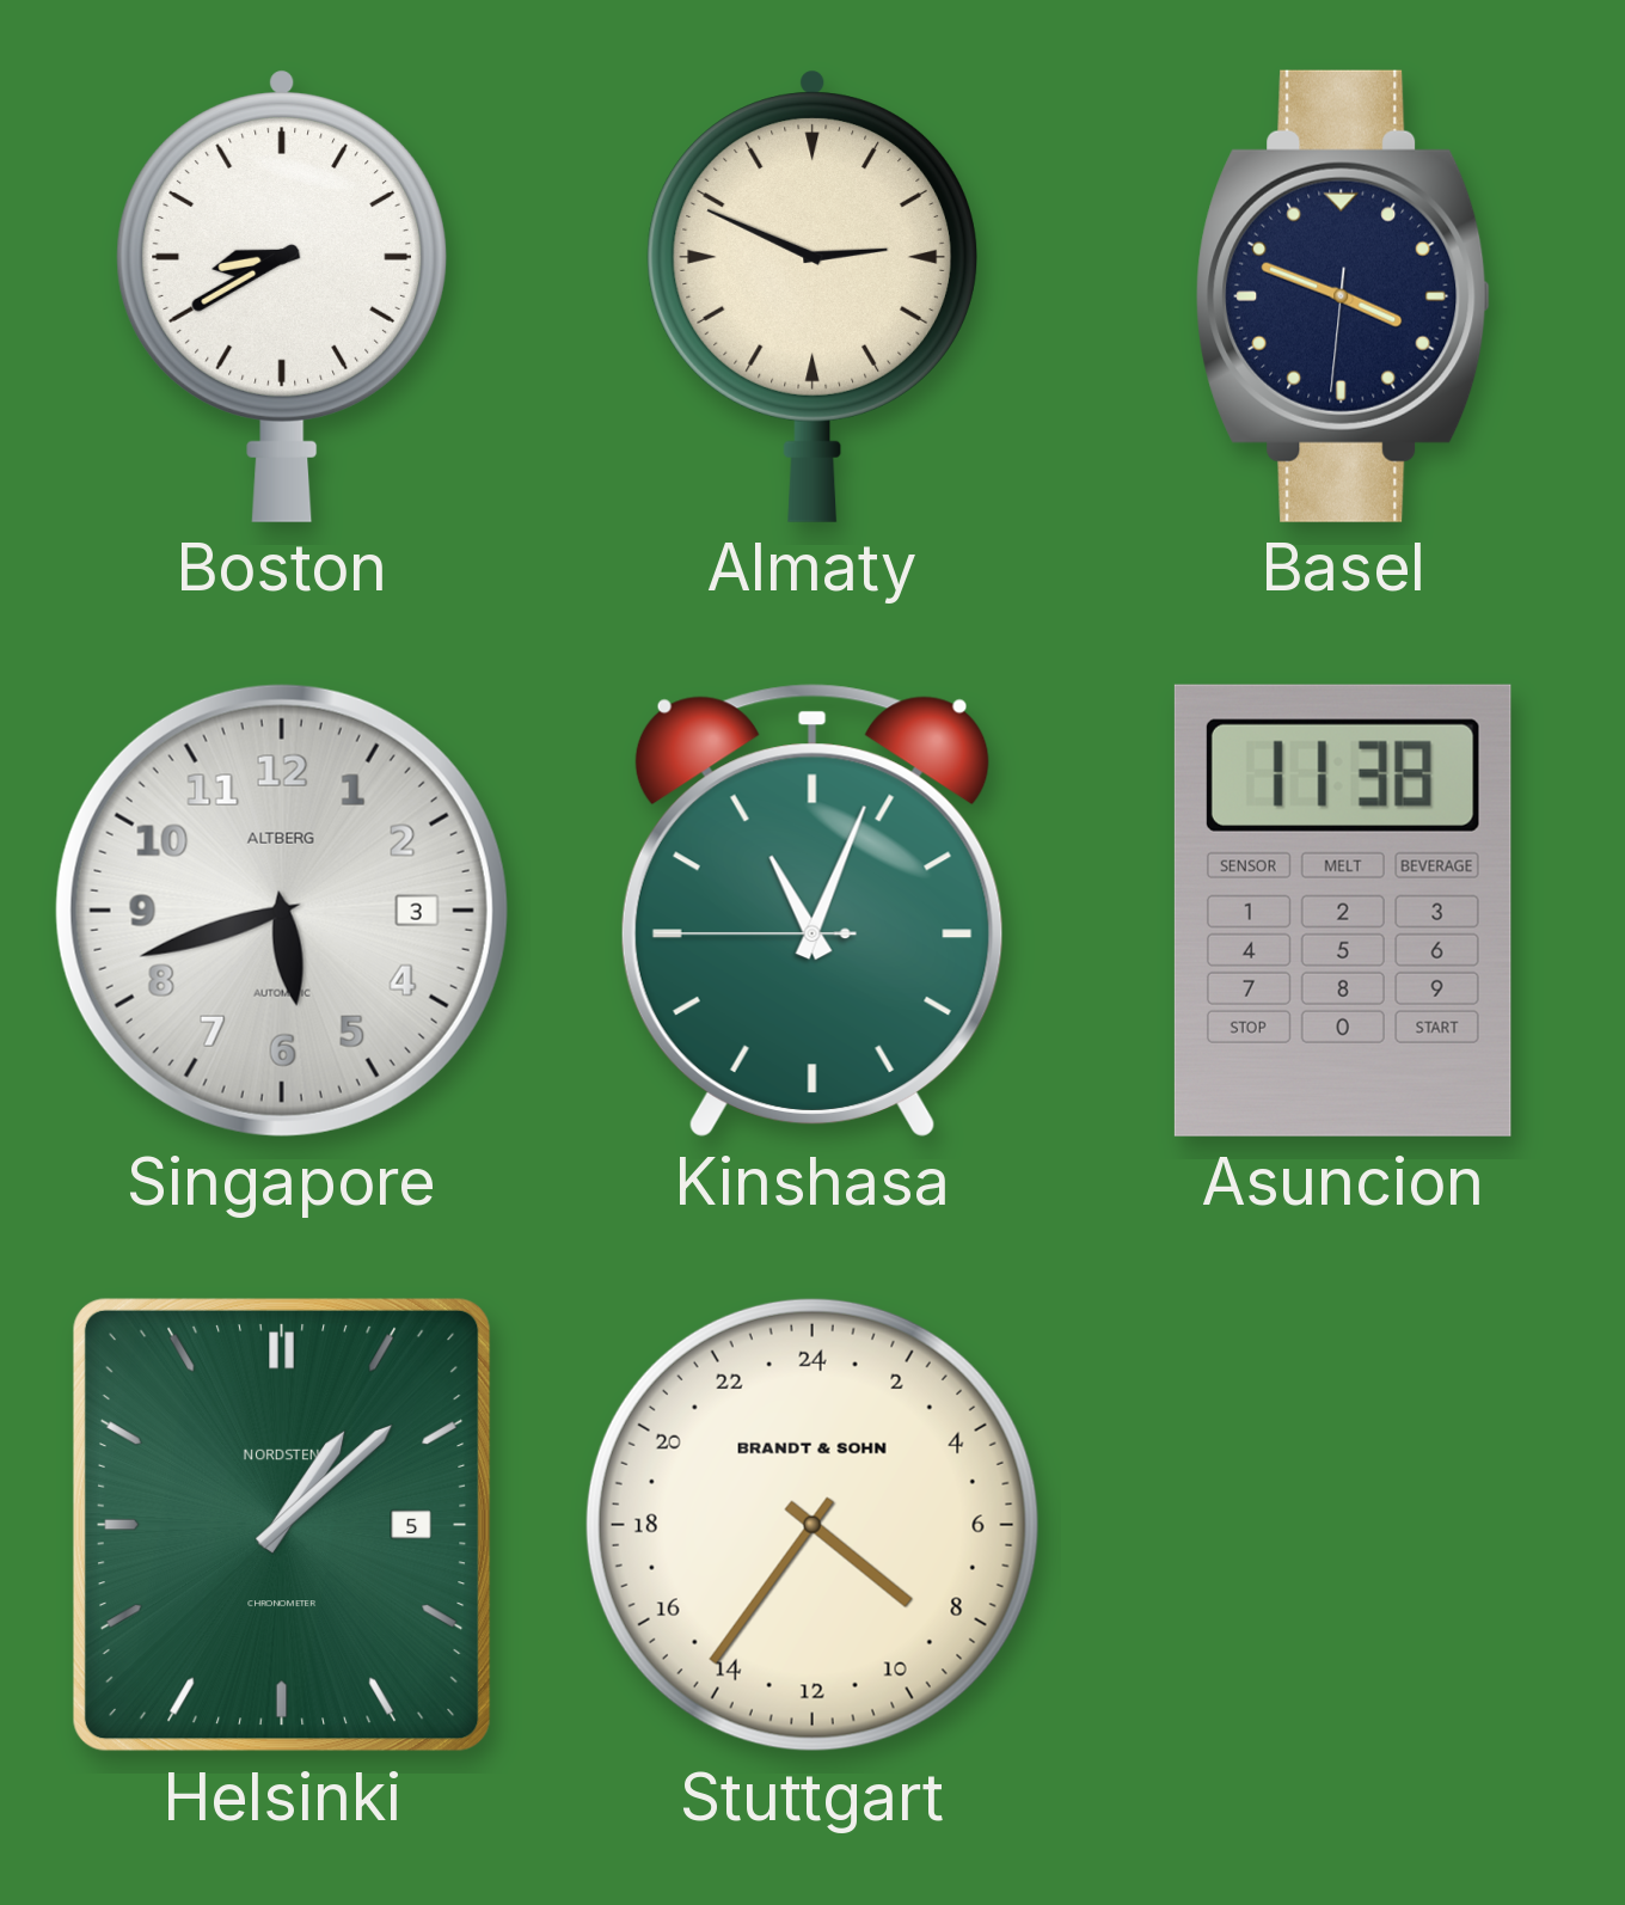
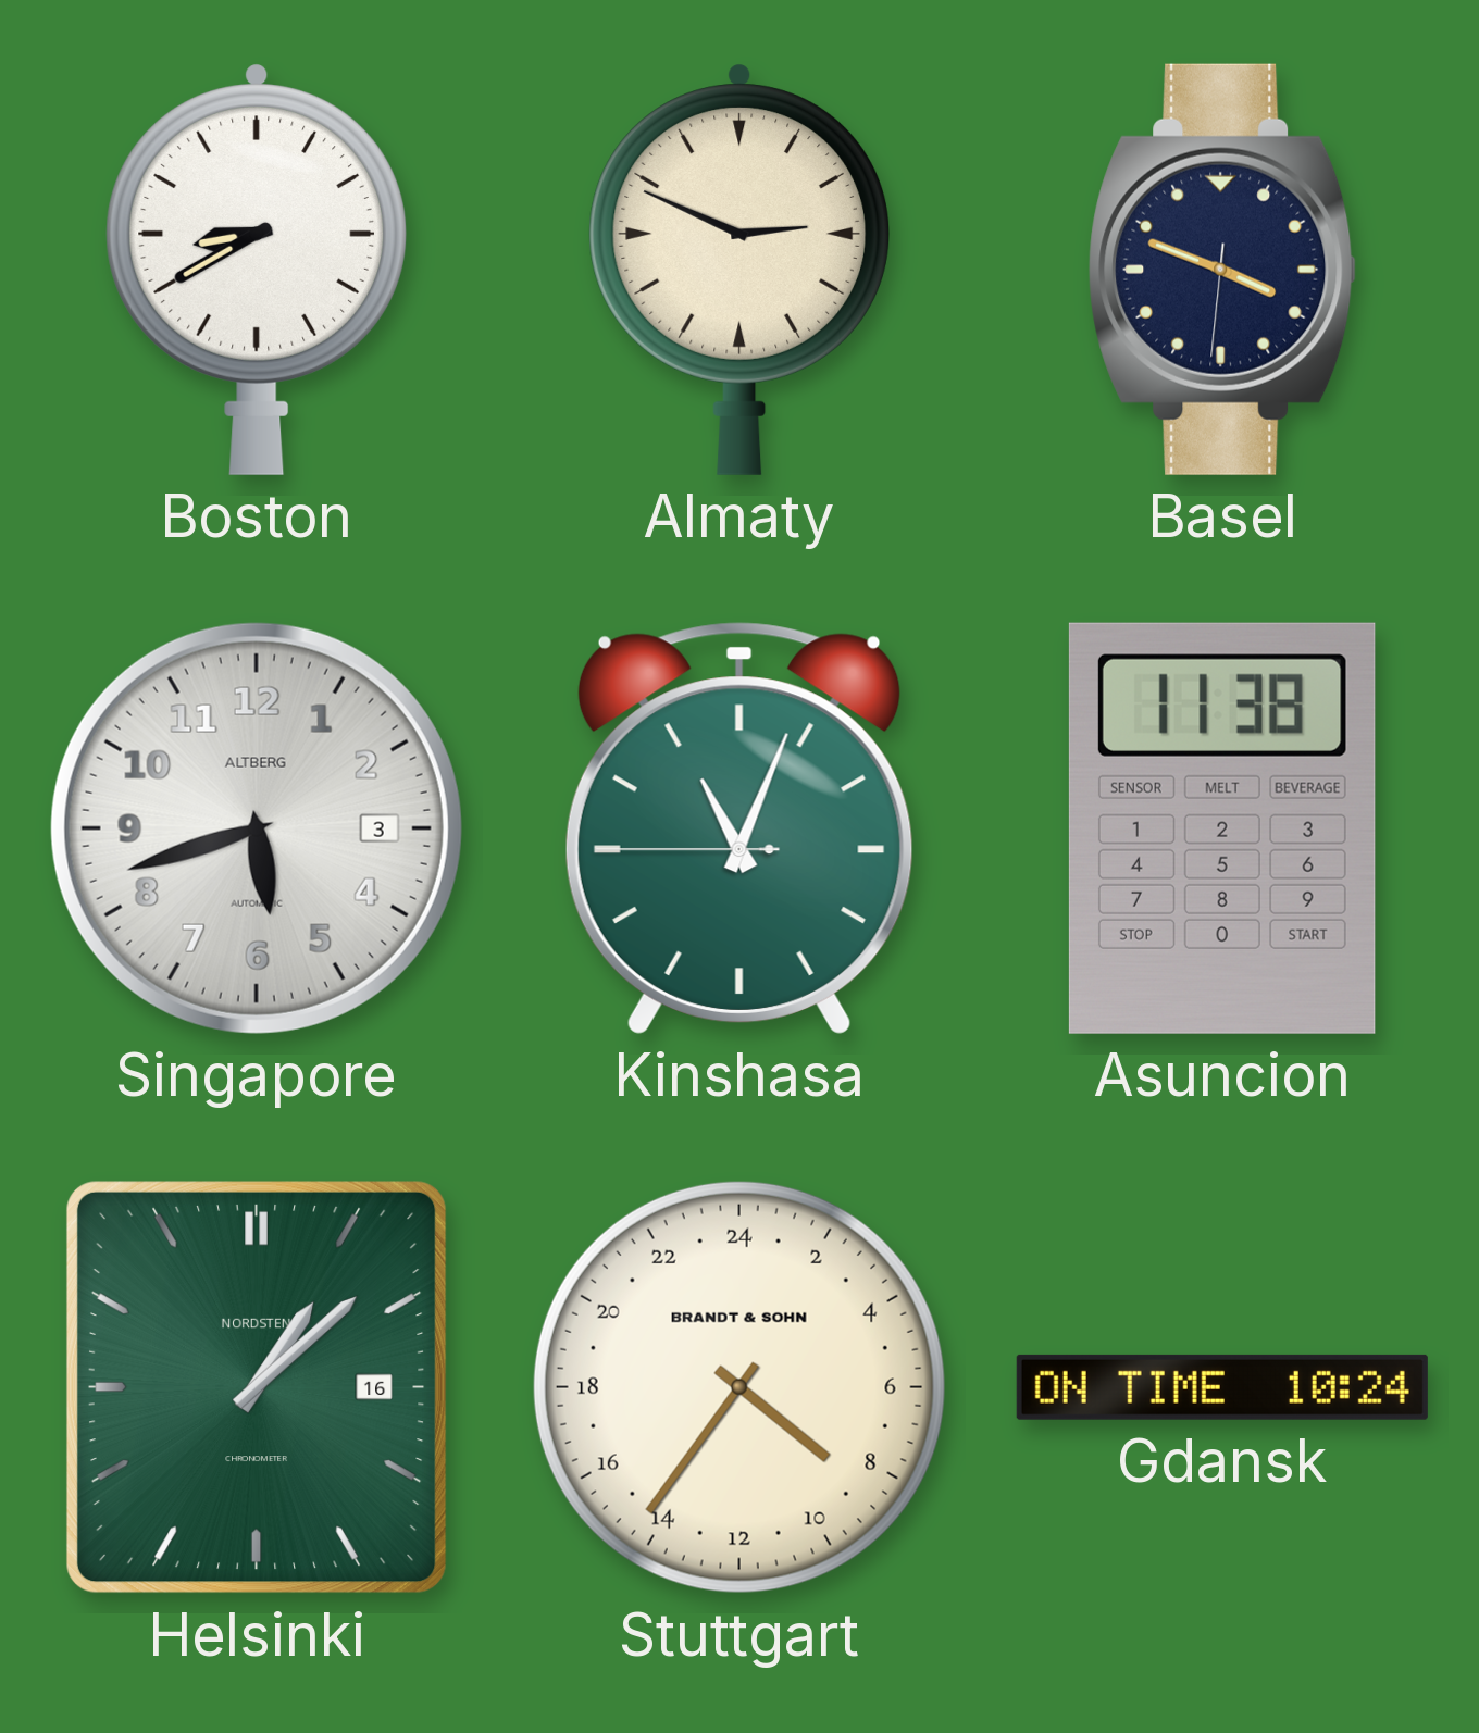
Helsinki date: 5 -> 16 (257, 1387)
Gdansk: none -> 10:24 (1222, 1387)
